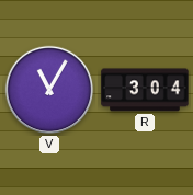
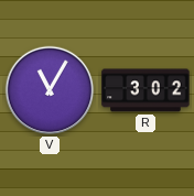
R: 3:04 -> 3:02 (145, 90)
